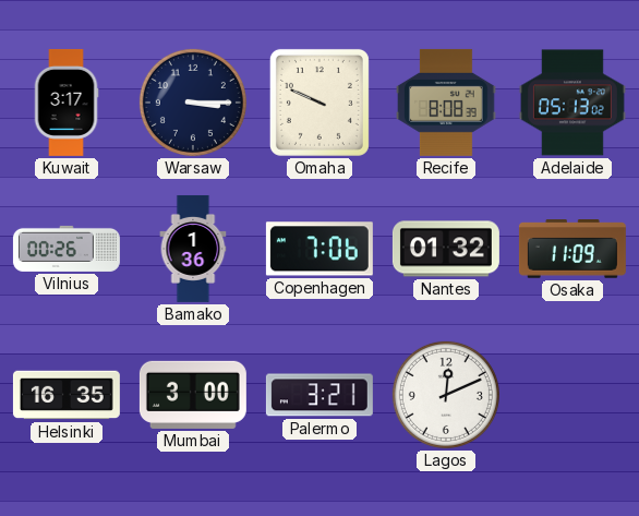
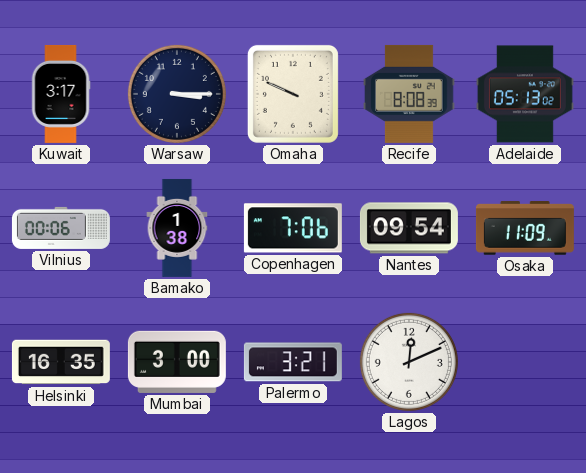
Vilnius: 00:26 -> 00:06 (61, 228)
Bamako: 1:36 -> 1:38 (177, 228)
Nantes: 01:32 -> 09:54 (409, 228)
